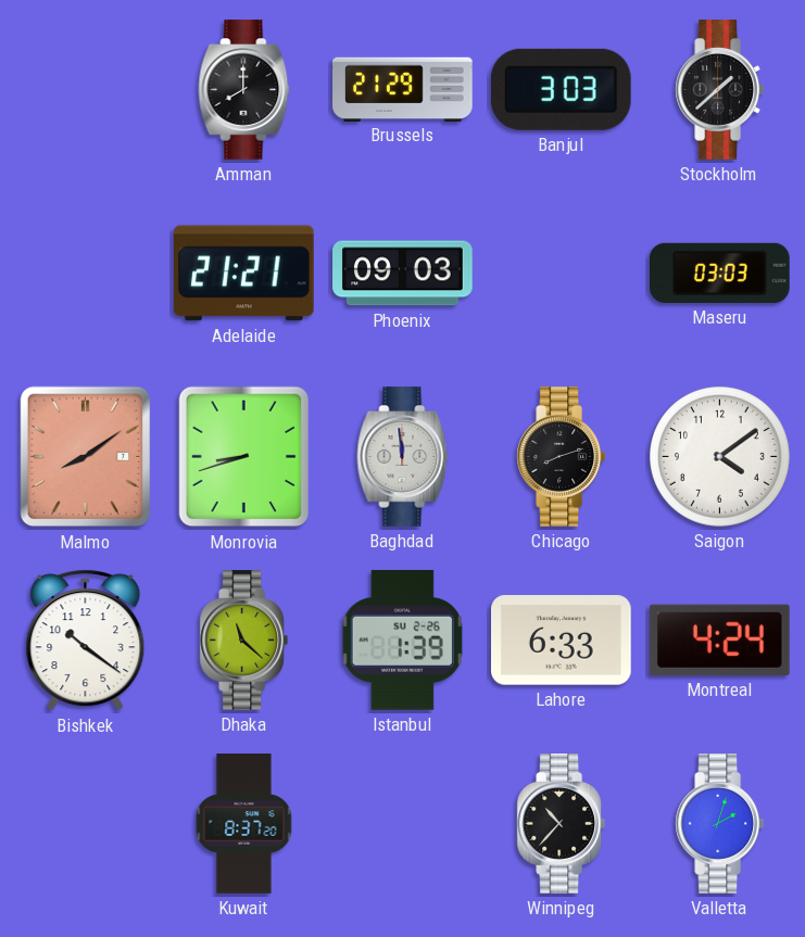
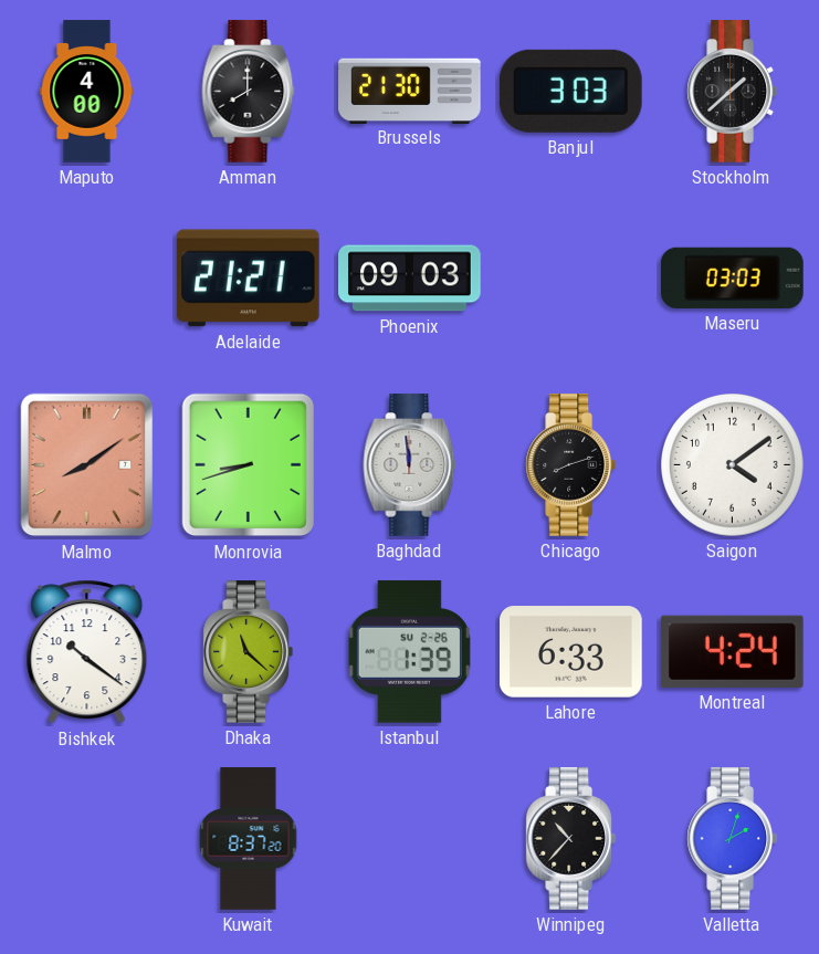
Maputo: none -> 4:00 (87, 92)
Brussels: 21:29 -> 21:30 (410, 91)
